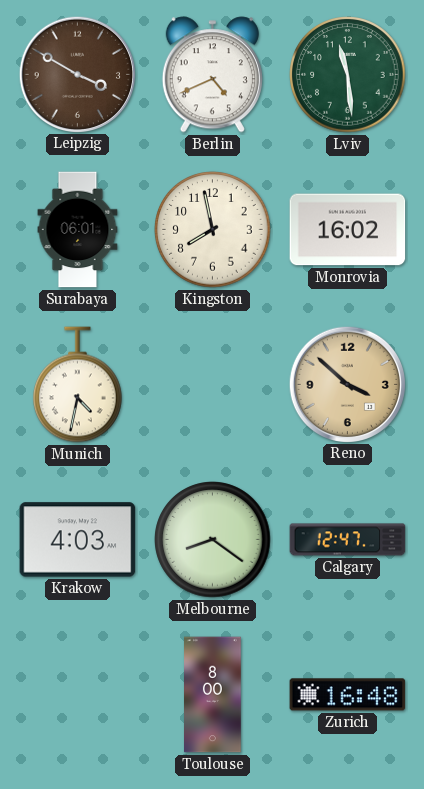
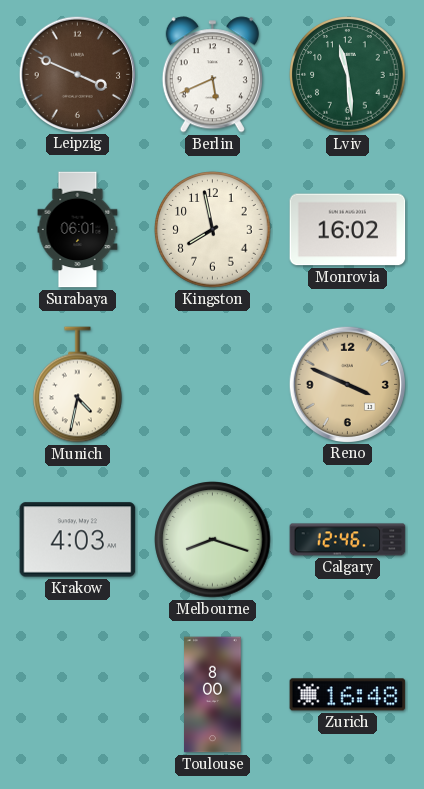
Leipzig: 3:50 -> 3:49 (77, 74)
Berlin: 4:41 -> 5:41 (212, 75)
Reno: 3:52 -> 3:49 (347, 384)
Melbourne: 8:21 -> 8:18 (213, 540)
Calgary: 12:47 -> 12:46 (348, 540)
